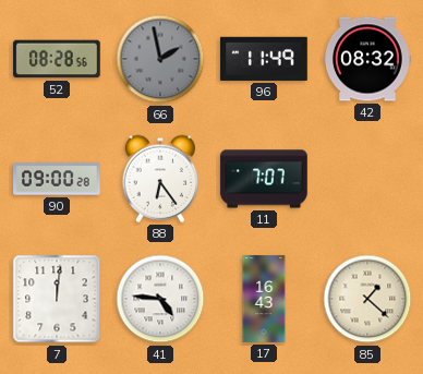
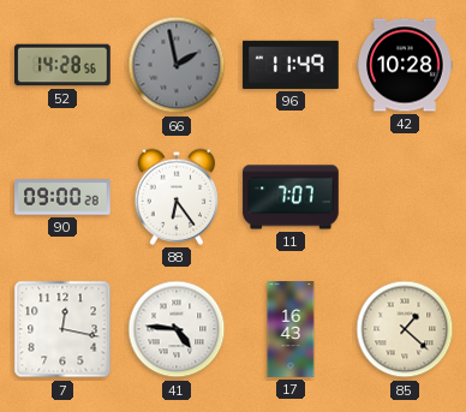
52: 08:28 -> 14:28 (62, 65)
42: 08:32 -> 10:28 (405, 65)
7: 12:01 -> 12:17 (62, 329)
